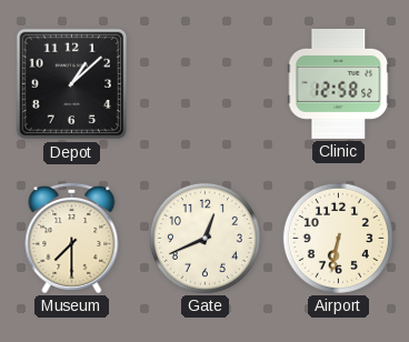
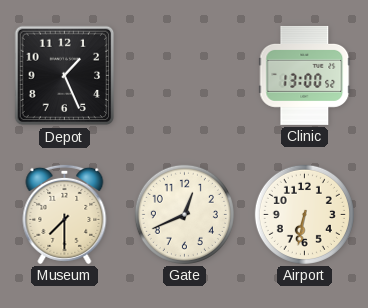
Depot: 1:08 -> 1:26 (65, 76)
Clinic: 12:58 -> 13:00 (305, 75)
